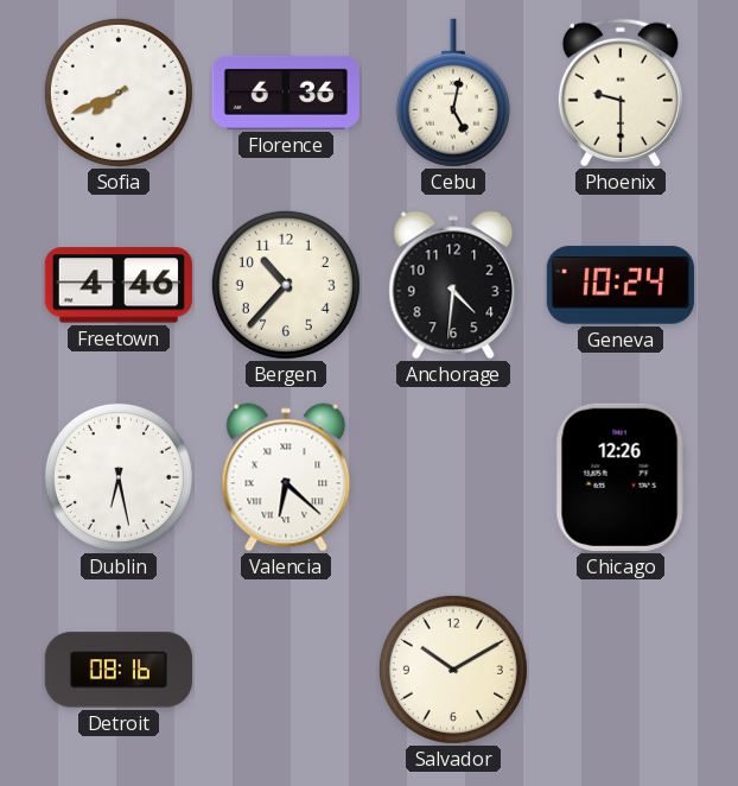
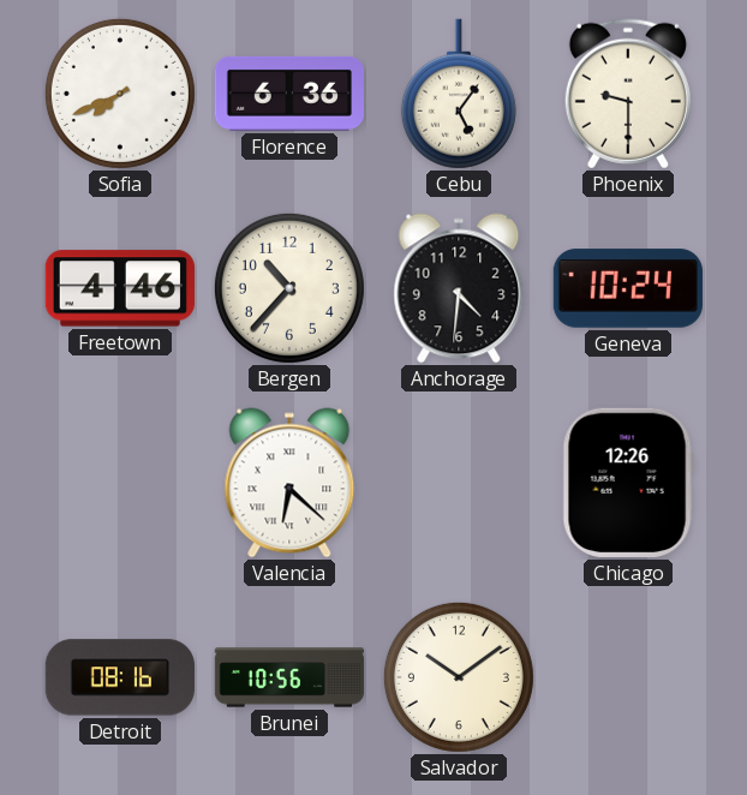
Cebu: 5:02 -> 5:06 (459, 94)
Dublin: 6:28 -> none (119, 477)
Brunei: none -> 10:56 (289, 677)
Salvador: 10:10 -> 10:09 (459, 677)
